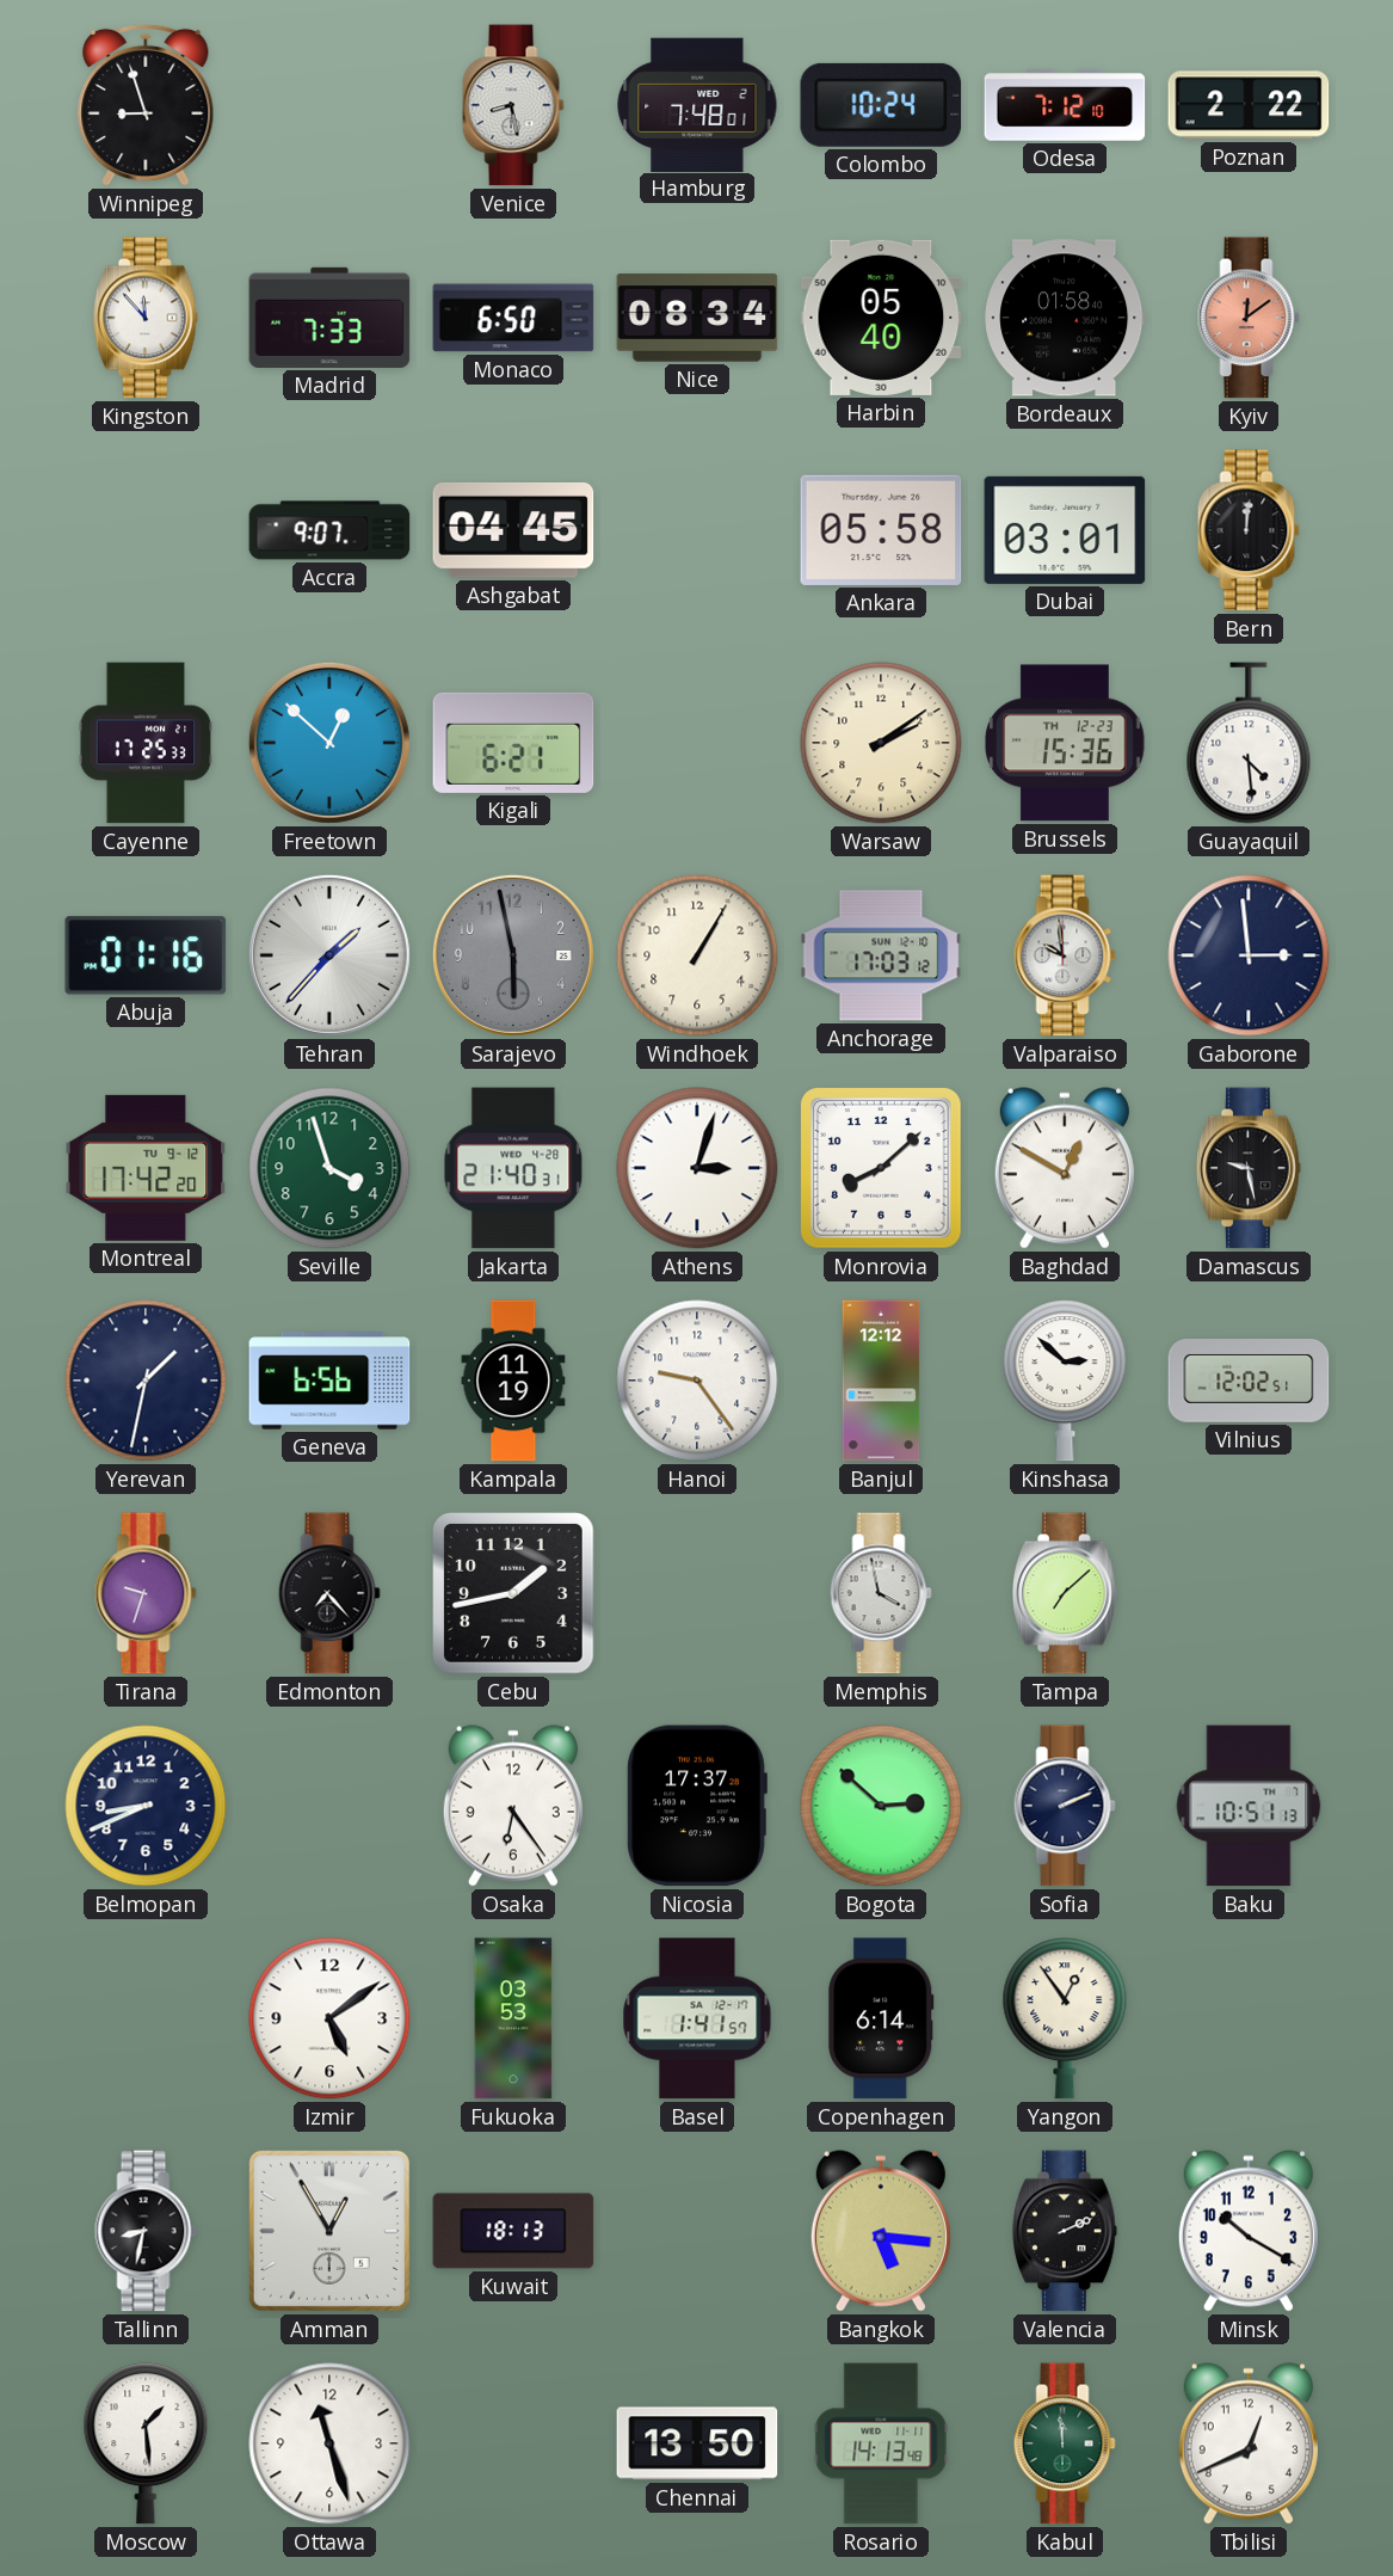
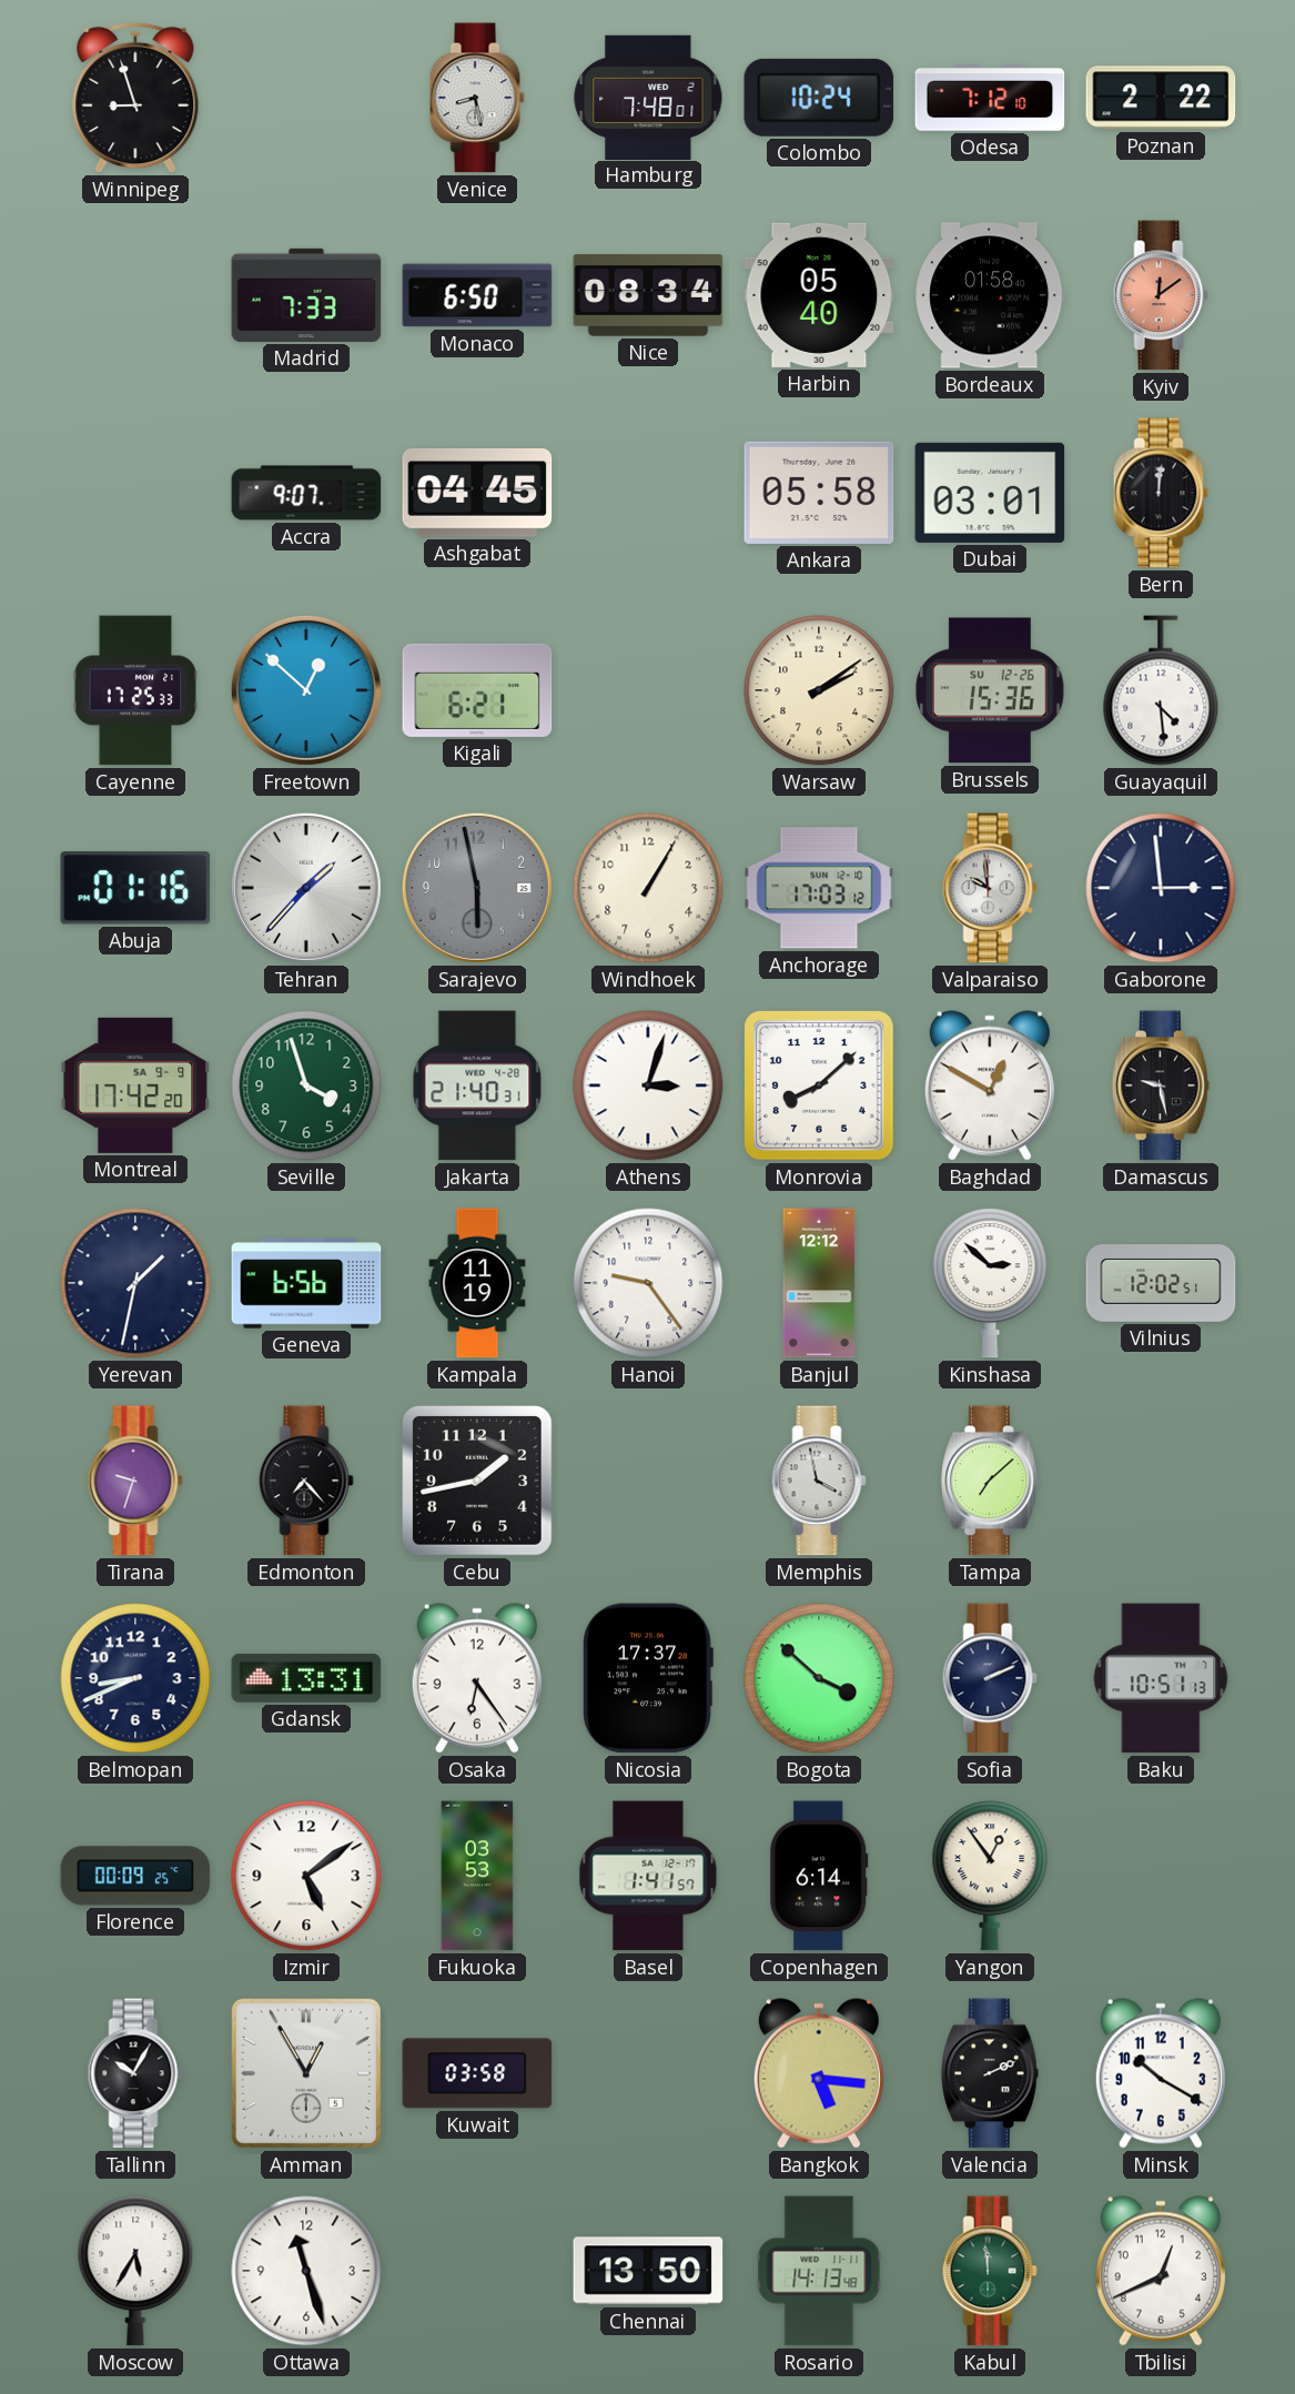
Kingston: 11:53 -> none (147, 318)
Brussels date: TH 12-23 -> SU 12-26 (991, 690)
Montreal date: TU 9-12 -> SA 9-9 (135, 1085)
Gdansk: none -> 13:31 (306, 1678)
Bogota: 2:52 -> 3:52 (819, 1678)
Florence: none -> 00:09 (135, 1876)
Tallinn: 8:32 -> 10:05 (135, 2073)
Kuwait: 18:13 -> 03:58 (477, 2073)
Moscow: 1:29 -> 5:35 (135, 2271)
